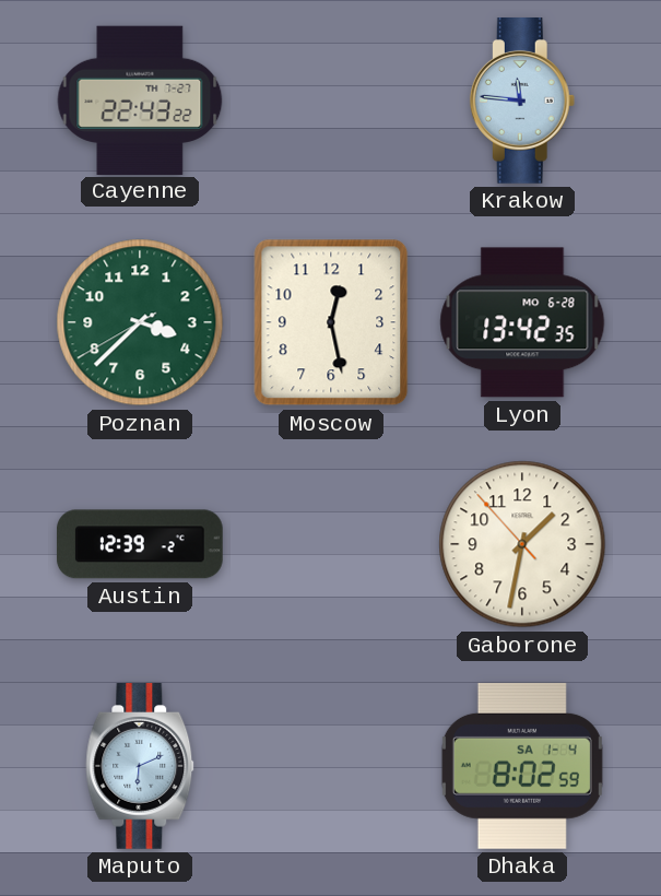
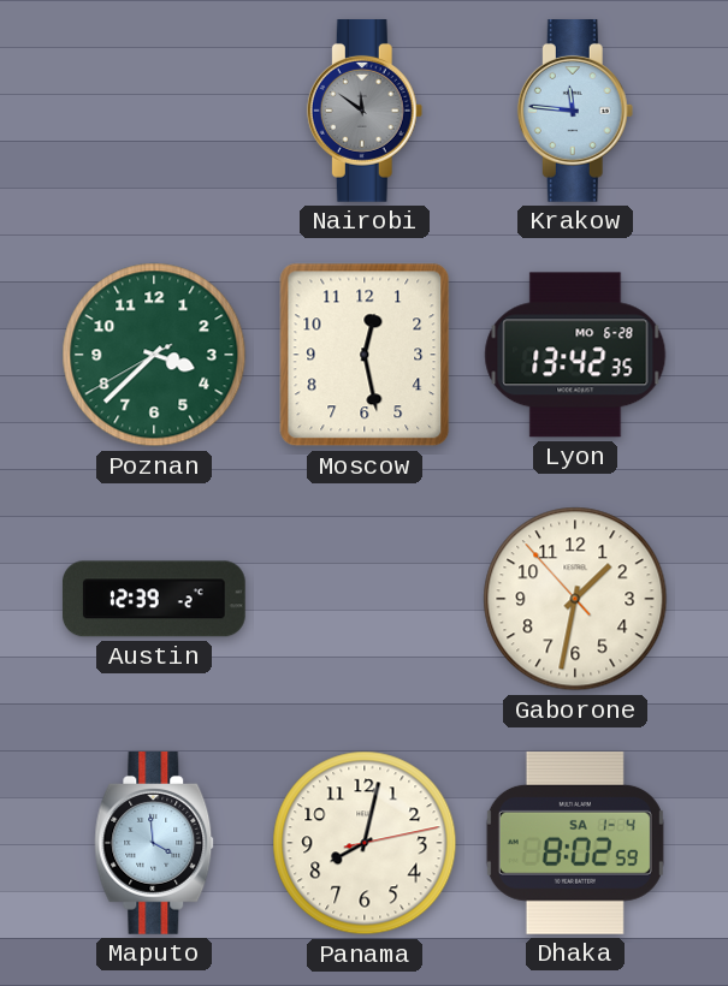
Cayenne: 22:43 -> none (140, 99)
Nairobi: none -> 11:51 (365, 112)
Maputo: 6:11 -> 3:59 (154, 844)
Panama: none -> 8:02 (365, 843)
